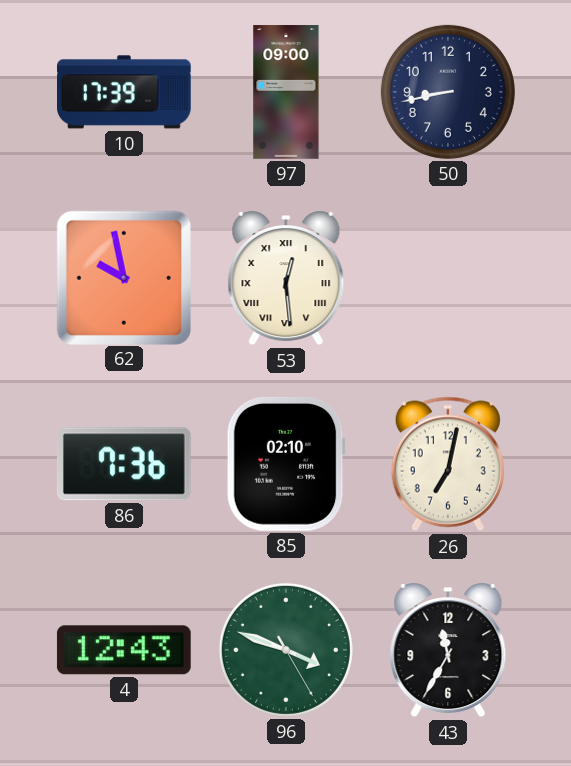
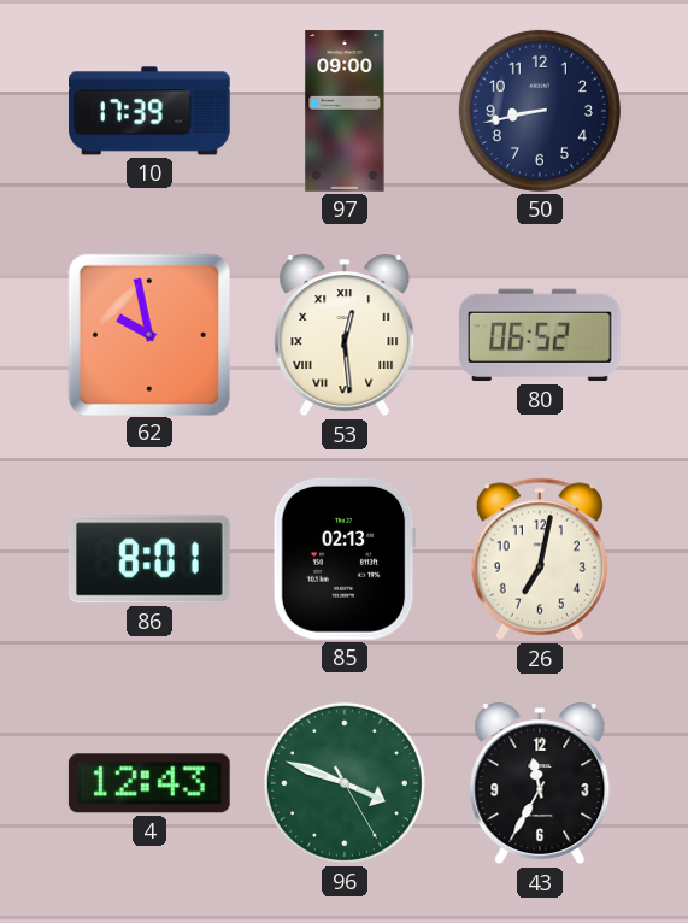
80: none -> 06:52 (541, 335)
86: 7:36 -> 8:01 (149, 559)
85: 02:10 -> 02:13 (345, 559)
